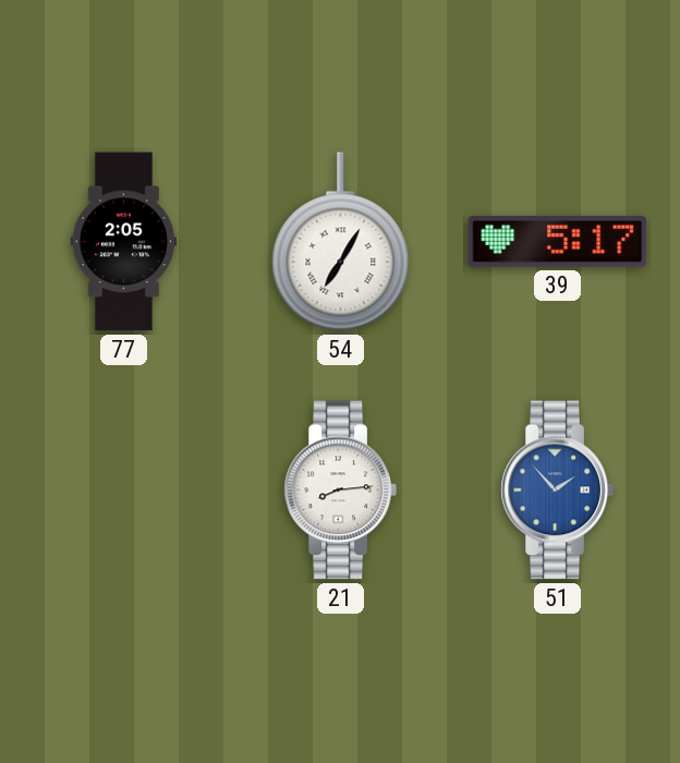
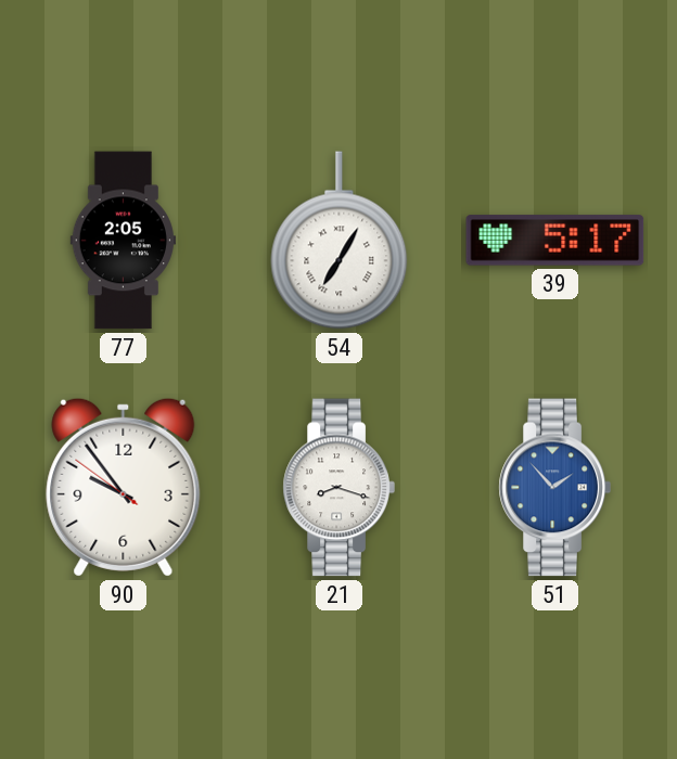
90: none -> 9:53 (124, 487)
21: 8:14 -> 8:18 (338, 488)
